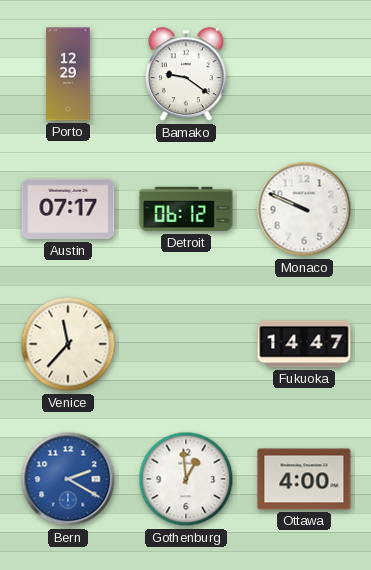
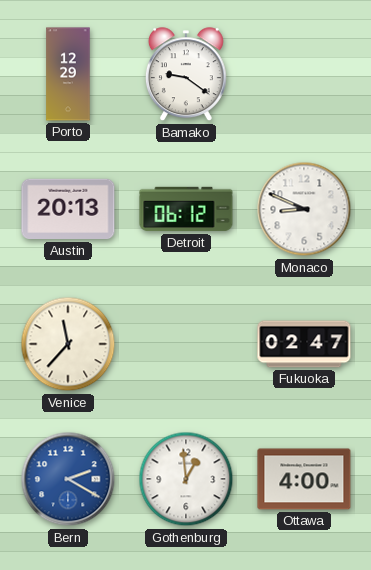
Austin: 07:17 -> 20:13 (68, 209)
Monaco: 9:49 -> 8:49 (304, 209)
Fukuoka: 14:47 -> 02:47 (304, 344)
